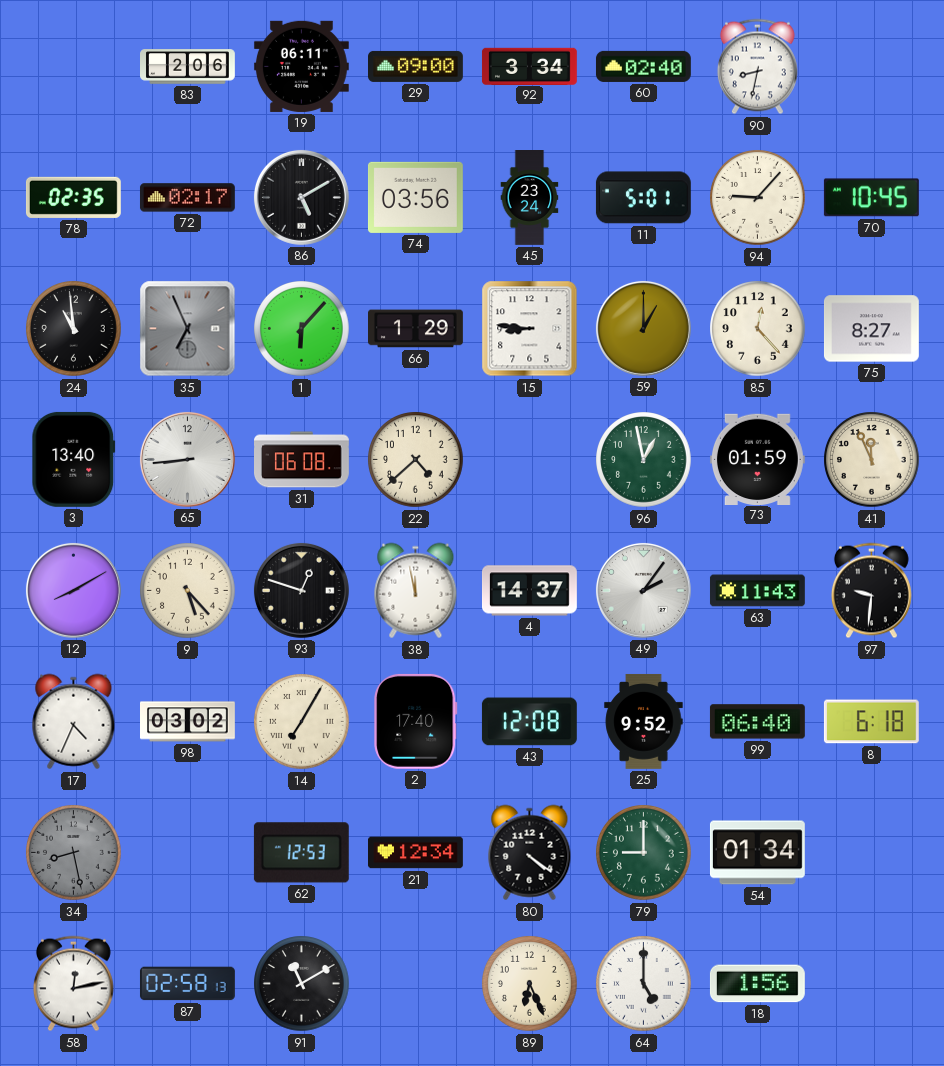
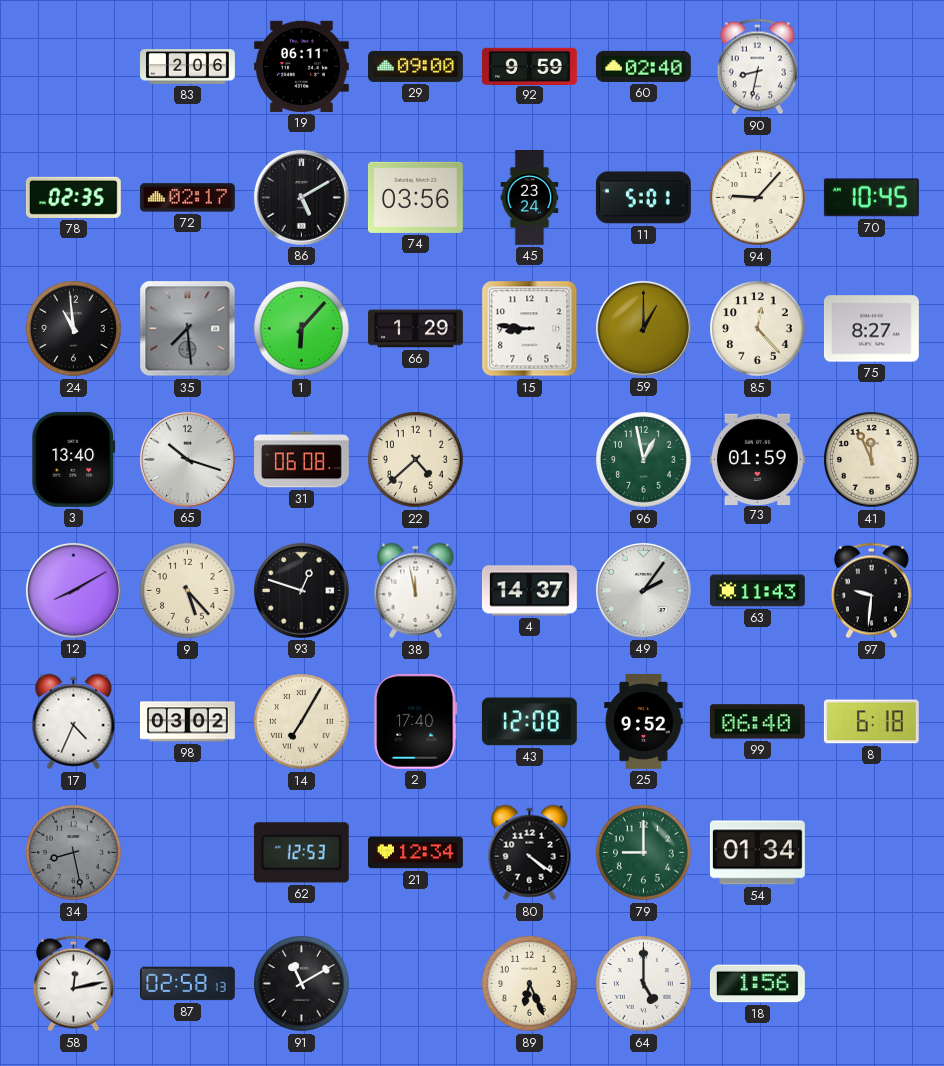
92: 3:34 -> 9:59 (529, 66)
35: 6:56 -> 7:29 (188, 329)
65: 8:44 -> 10:18 (187, 459)
